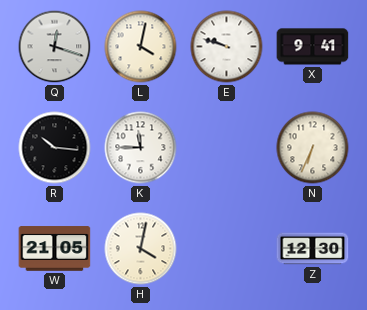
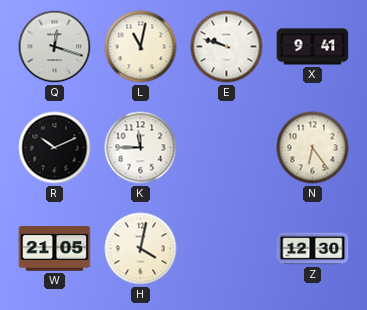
L: 4:02 -> 11:02 (141, 47)
R: 10:16 -> 10:11 (55, 148)
N: 6:34 -> 6:24 (313, 148)
